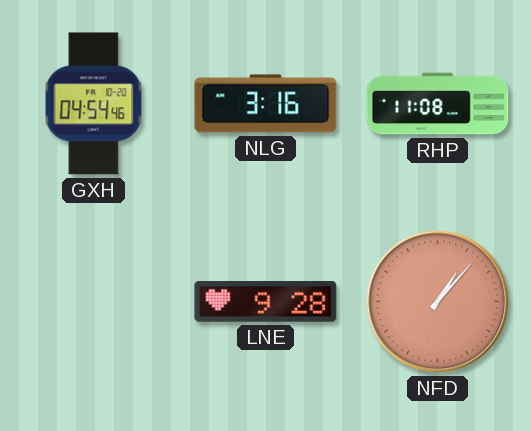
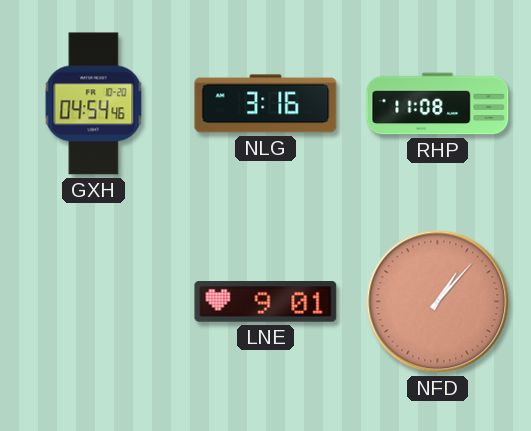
LNE: 9:28 -> 9:01 (266, 302)
